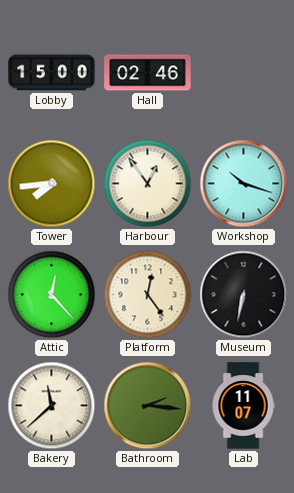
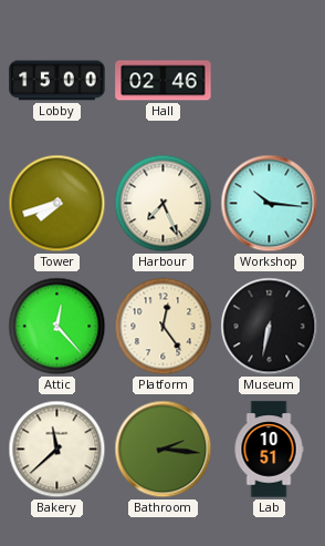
Tower: 7:44 -> 7:42 (57, 204)
Harbour: 12:54 -> 7:26 (164, 204)
Workshop: 10:18 -> 10:16 (270, 204)
Lab: 11:07 -> 10:51 (269, 450)
